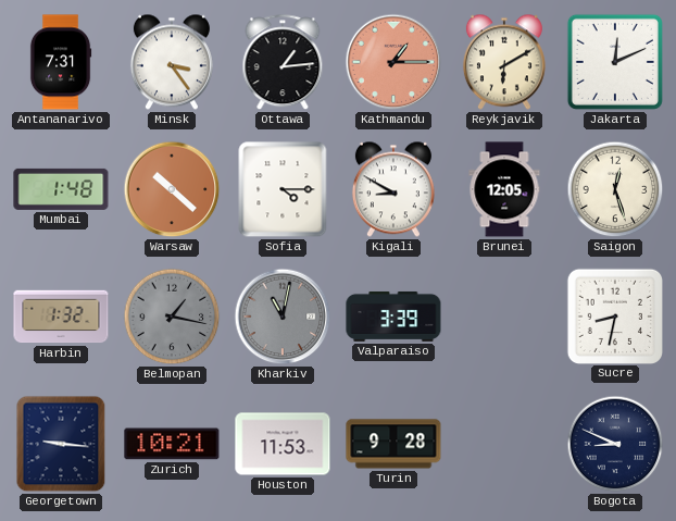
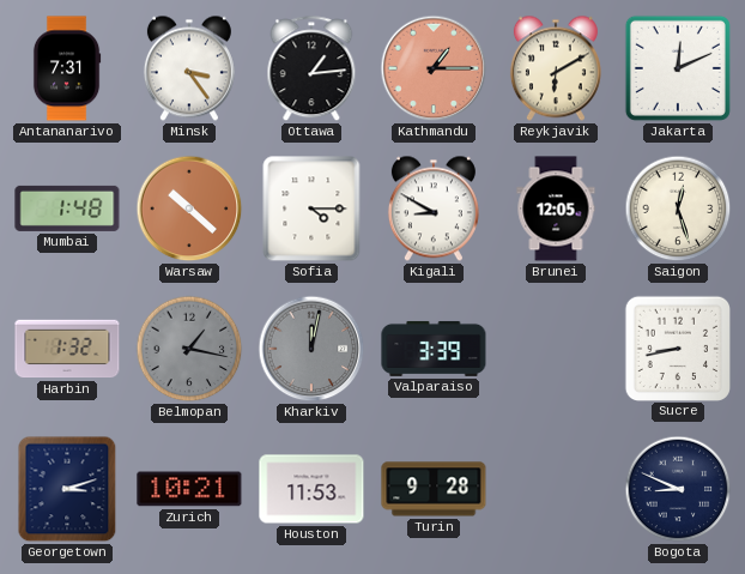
Kharkiv: 11:02 -> 12:02 (311, 349)
Sucre: 8:32 -> 8:43 (677, 348)
Georgetown: 9:16 -> 3:12 (67, 489)
